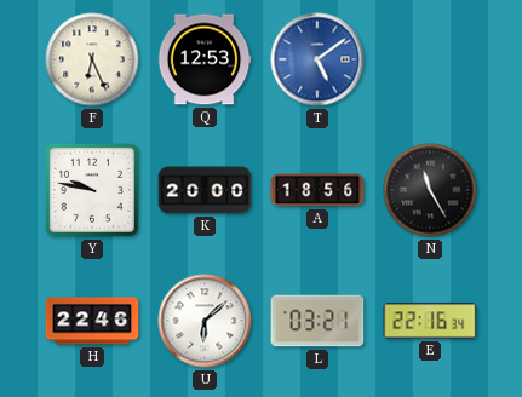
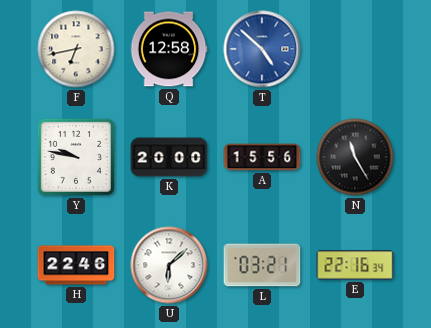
F: 6:26 -> 6:43 (76, 49)
Q: 12:53 -> 12:58 (169, 49)
T: 5:09 -> 4:52 (262, 49)
A: 18:56 -> 15:56 (262, 157)
